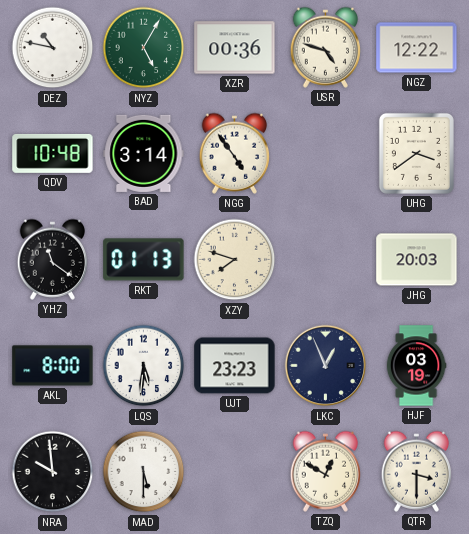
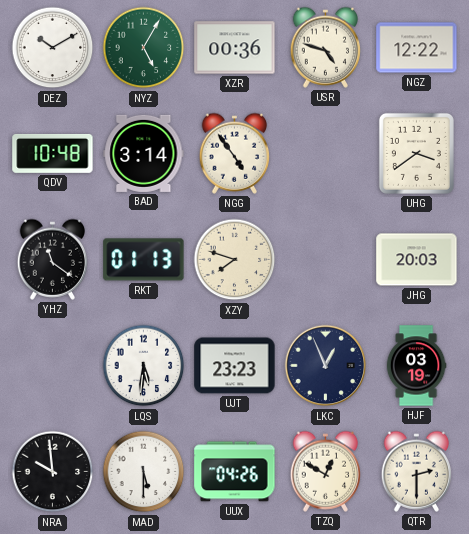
DEZ: 10:47 -> 10:10 (53, 48)
AKL: 8:00 -> none (53, 366)
UUX: none -> 04:26 (235, 472)
QTR: 3:30 -> 2:30 (417, 471)
